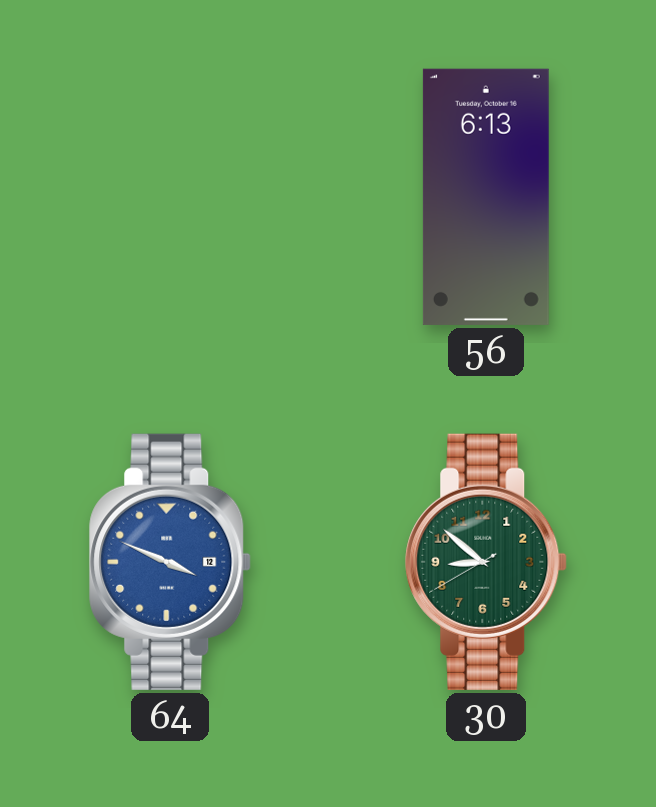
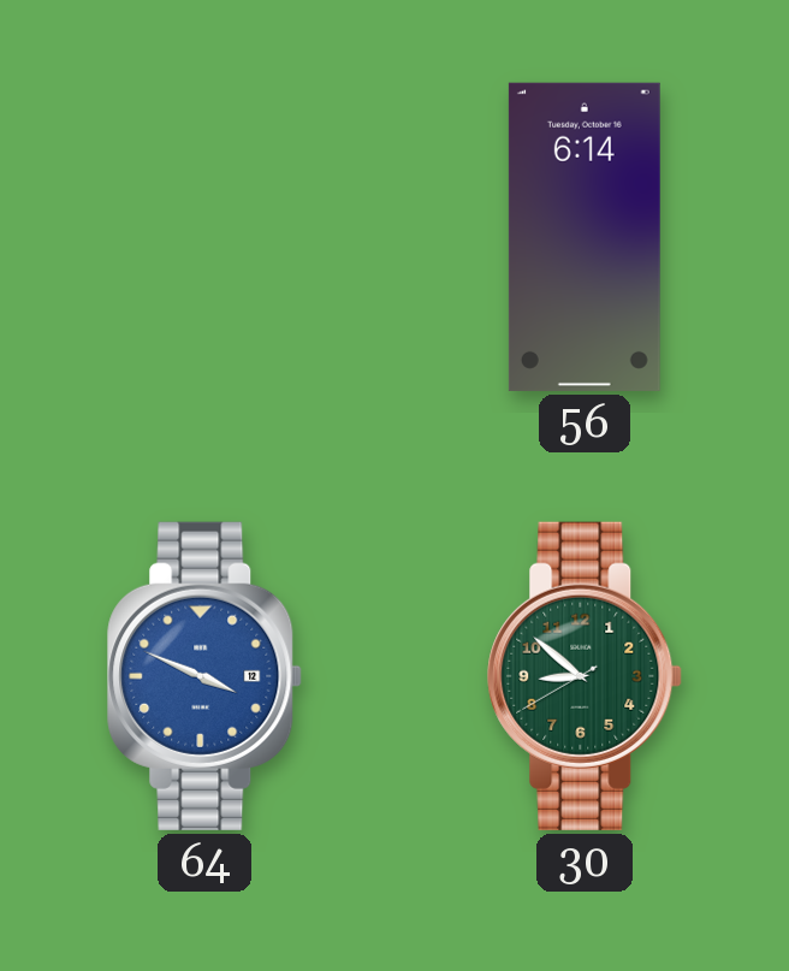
56: 6:13 -> 6:14 (585, 237)
